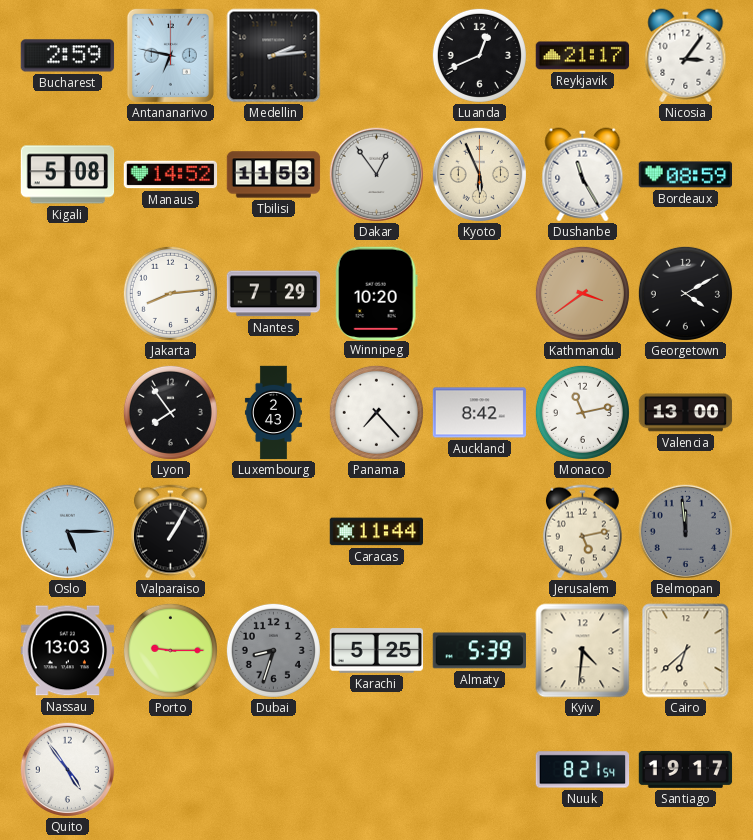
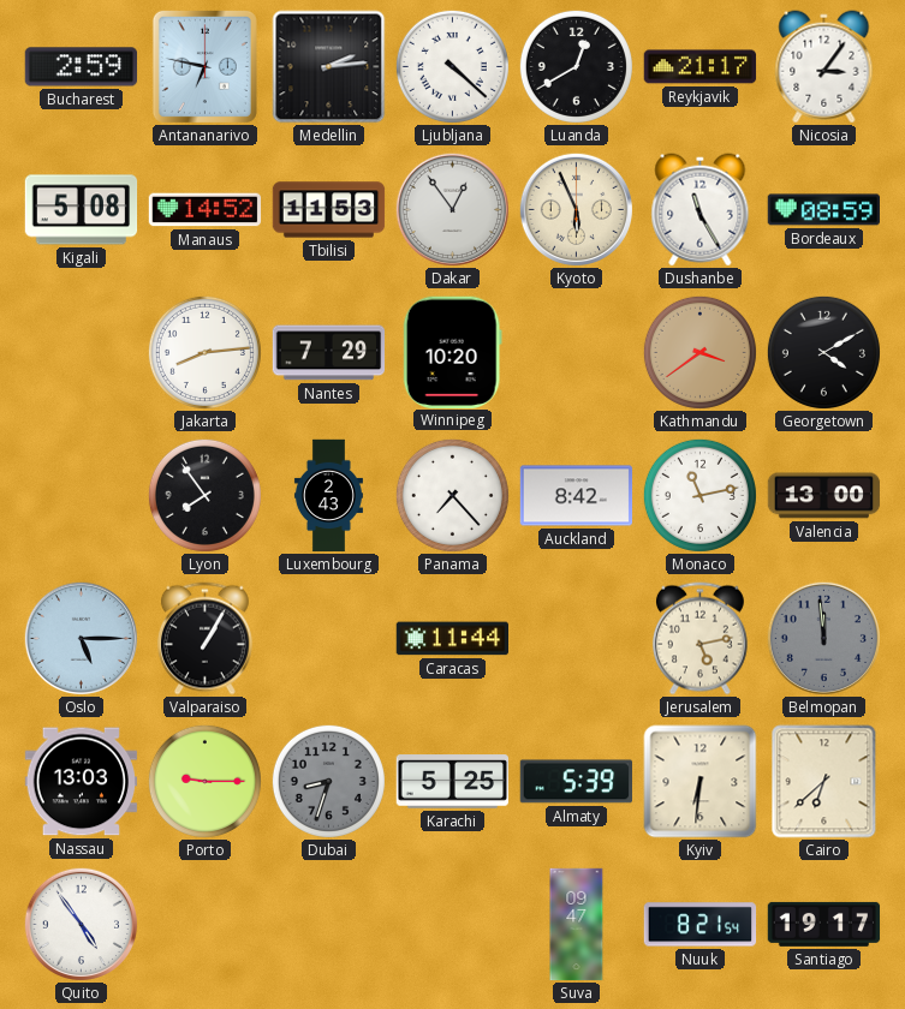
Ljubljana: none -> 4:22 (452, 66)
Luanda: 12:41 -> 12:40 (576, 66)
Kyiv: 4:31 -> 6:31 (701, 782)
Suva: none -> 09:47 (577, 925)
